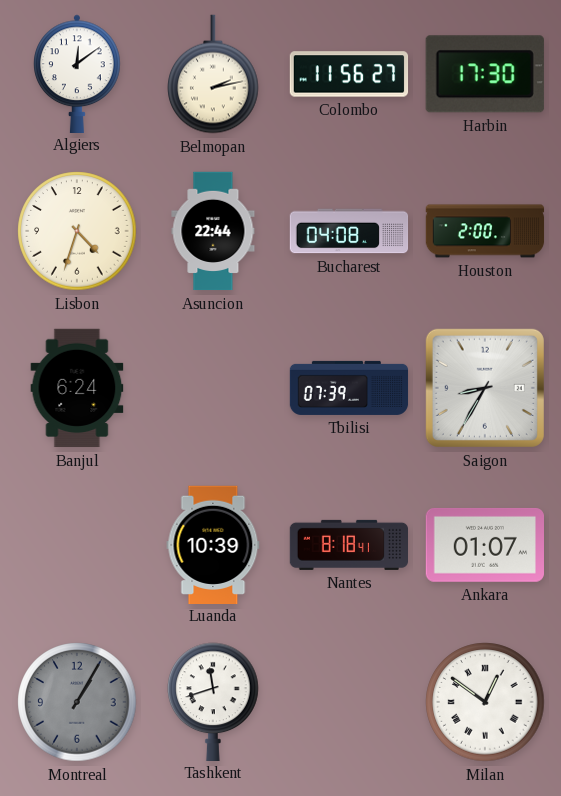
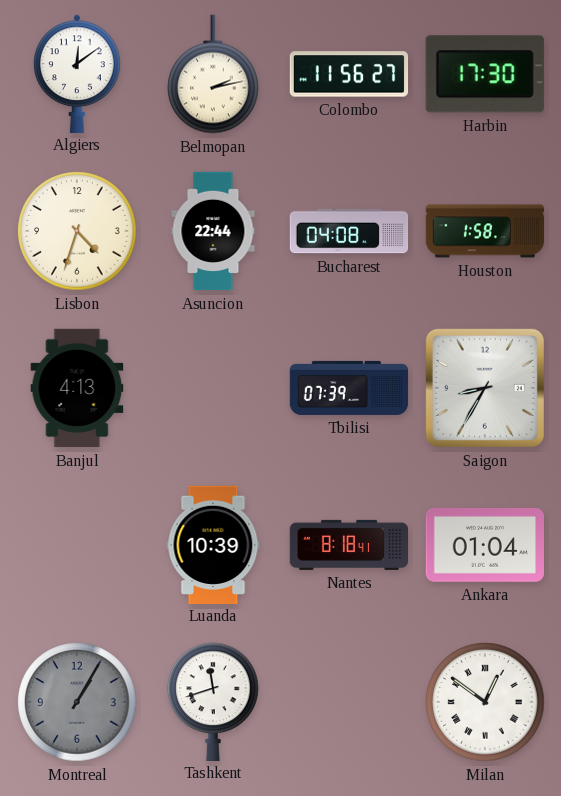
Houston: 2:00 -> 1:58 (485, 231)
Banjul: 6:24 -> 4:13 (77, 388)
Ankara: 01:07 -> 01:04 (484, 545)
